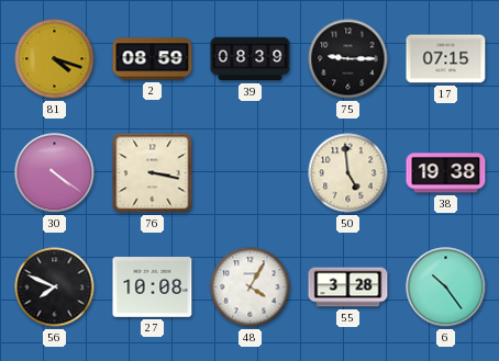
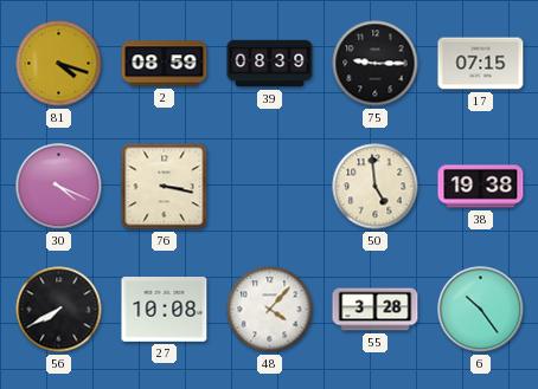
30: 4:21 -> 4:19 (59, 187)
56: 7:49 -> 7:40 (59, 310)
48: 4:05 -> 4:07 (270, 310)
